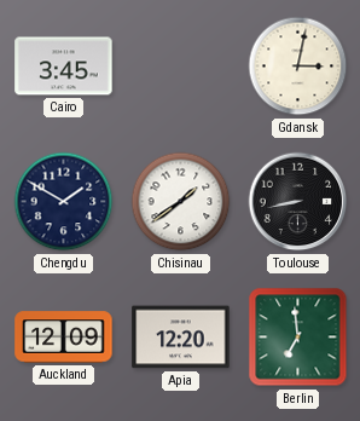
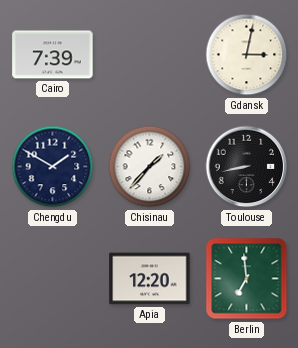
Cairo: 3:45 -> 7:39 (53, 55)
Chisinau: 1:39 -> 1:37 (150, 167)
Auckland: 12:09 -> none (64, 338)
